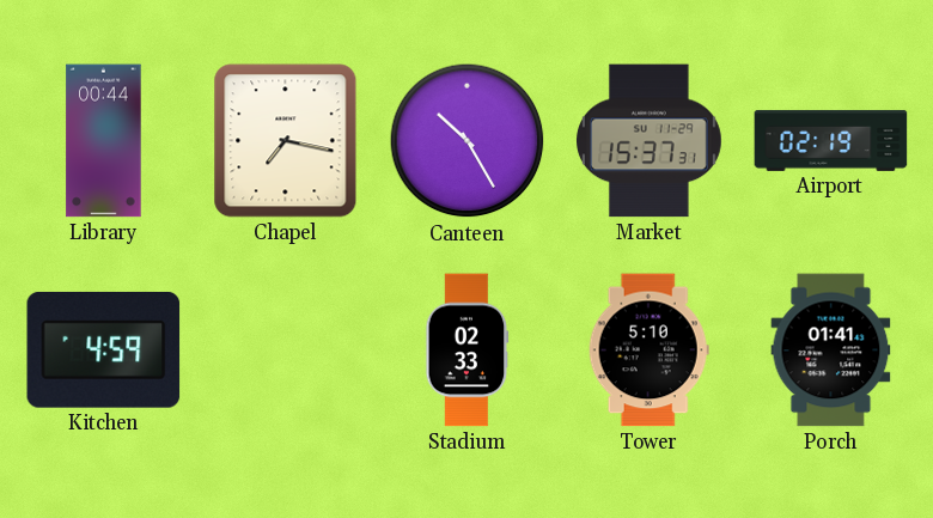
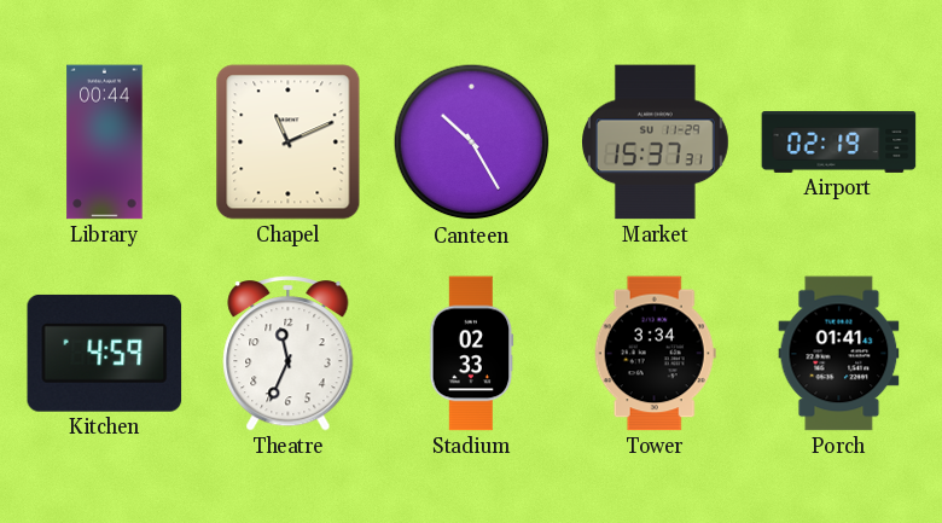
Chapel: 7:17 -> 11:11 (289, 143)
Theatre: none -> 11:34 (289, 354)
Tower: 5:10 -> 3:34 (655, 354)
